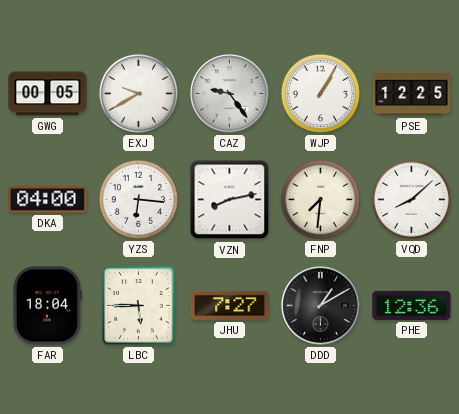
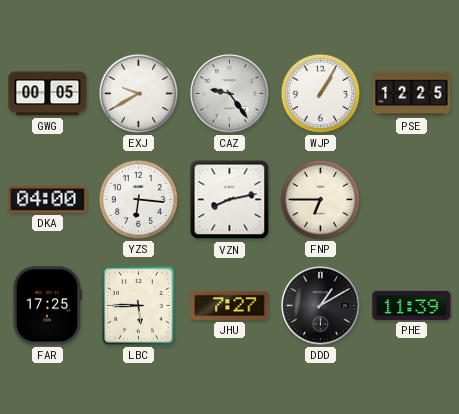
FNP: 7:31 -> 6:45 (320, 199)
VQD: 8:08 -> none (411, 199)
FAR: 18:04 -> 17:25 (47, 306)
PHE: 12:36 -> 11:39 (412, 305)
